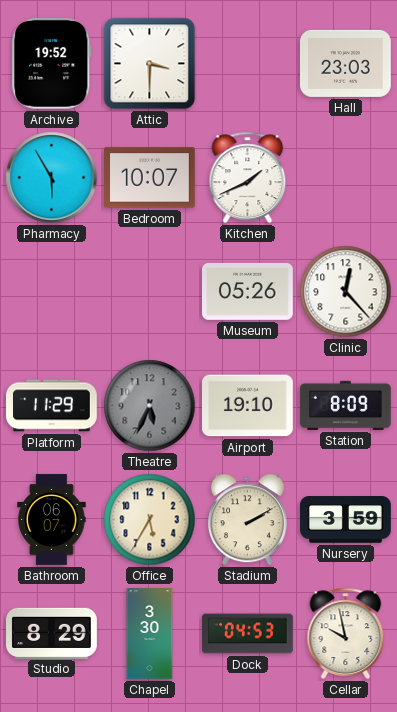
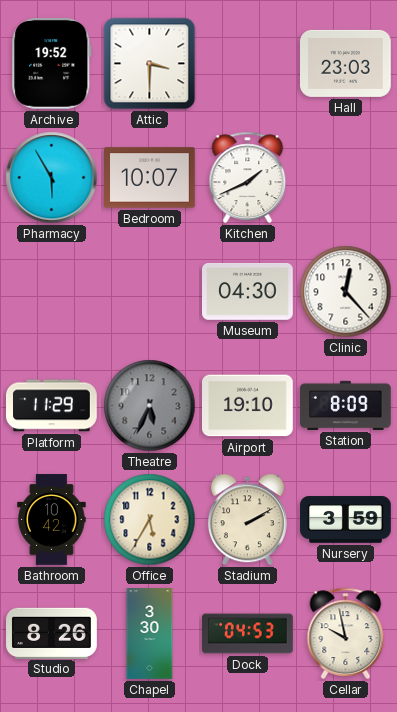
Museum: 05:26 -> 04:30 (248, 292)
Bathroom: 06:07 -> 10:42 (52, 520)
Studio: 8:29 -> 8:26 (52, 633)
